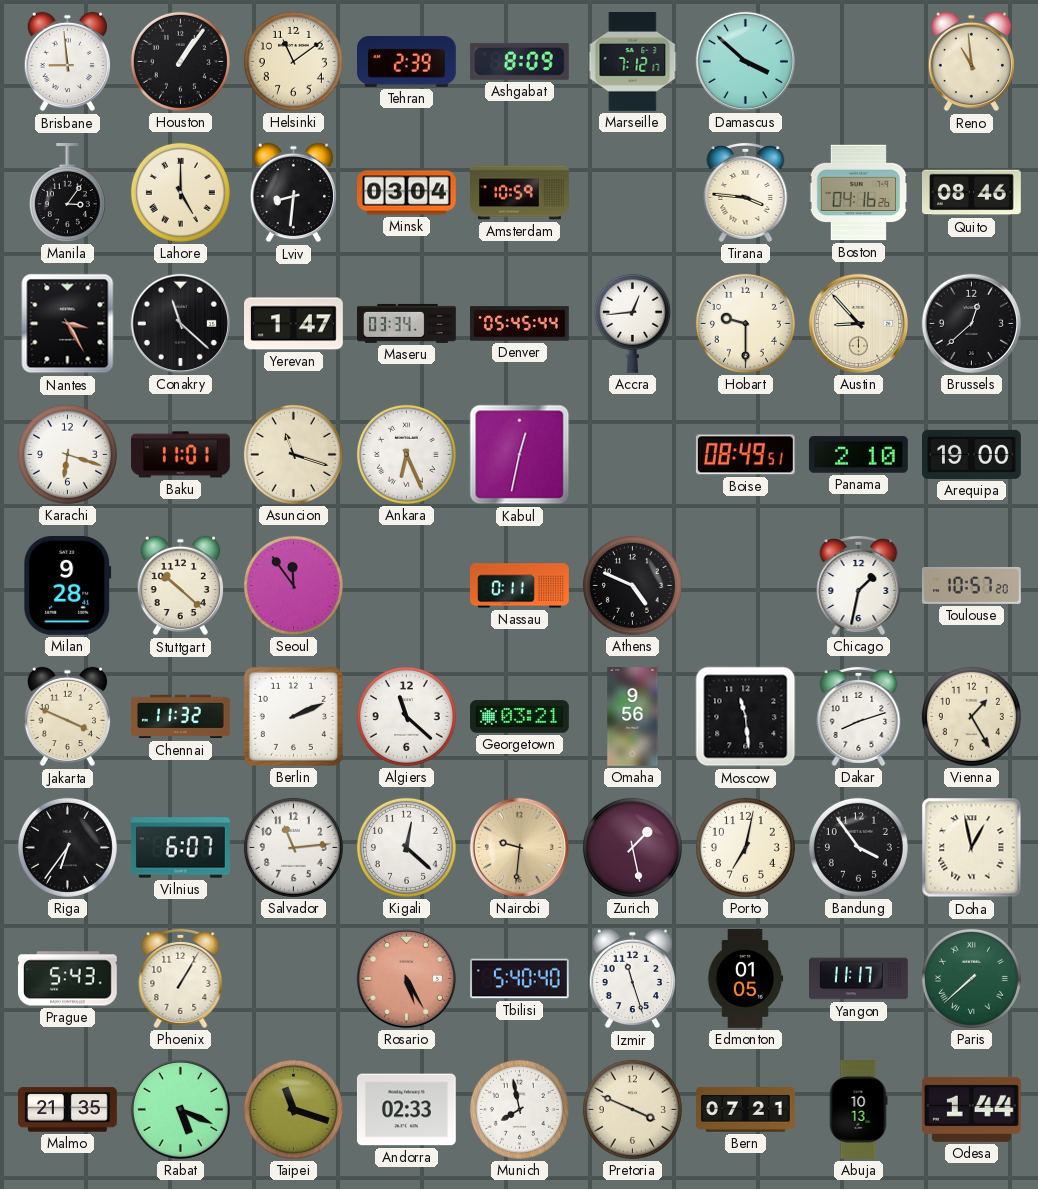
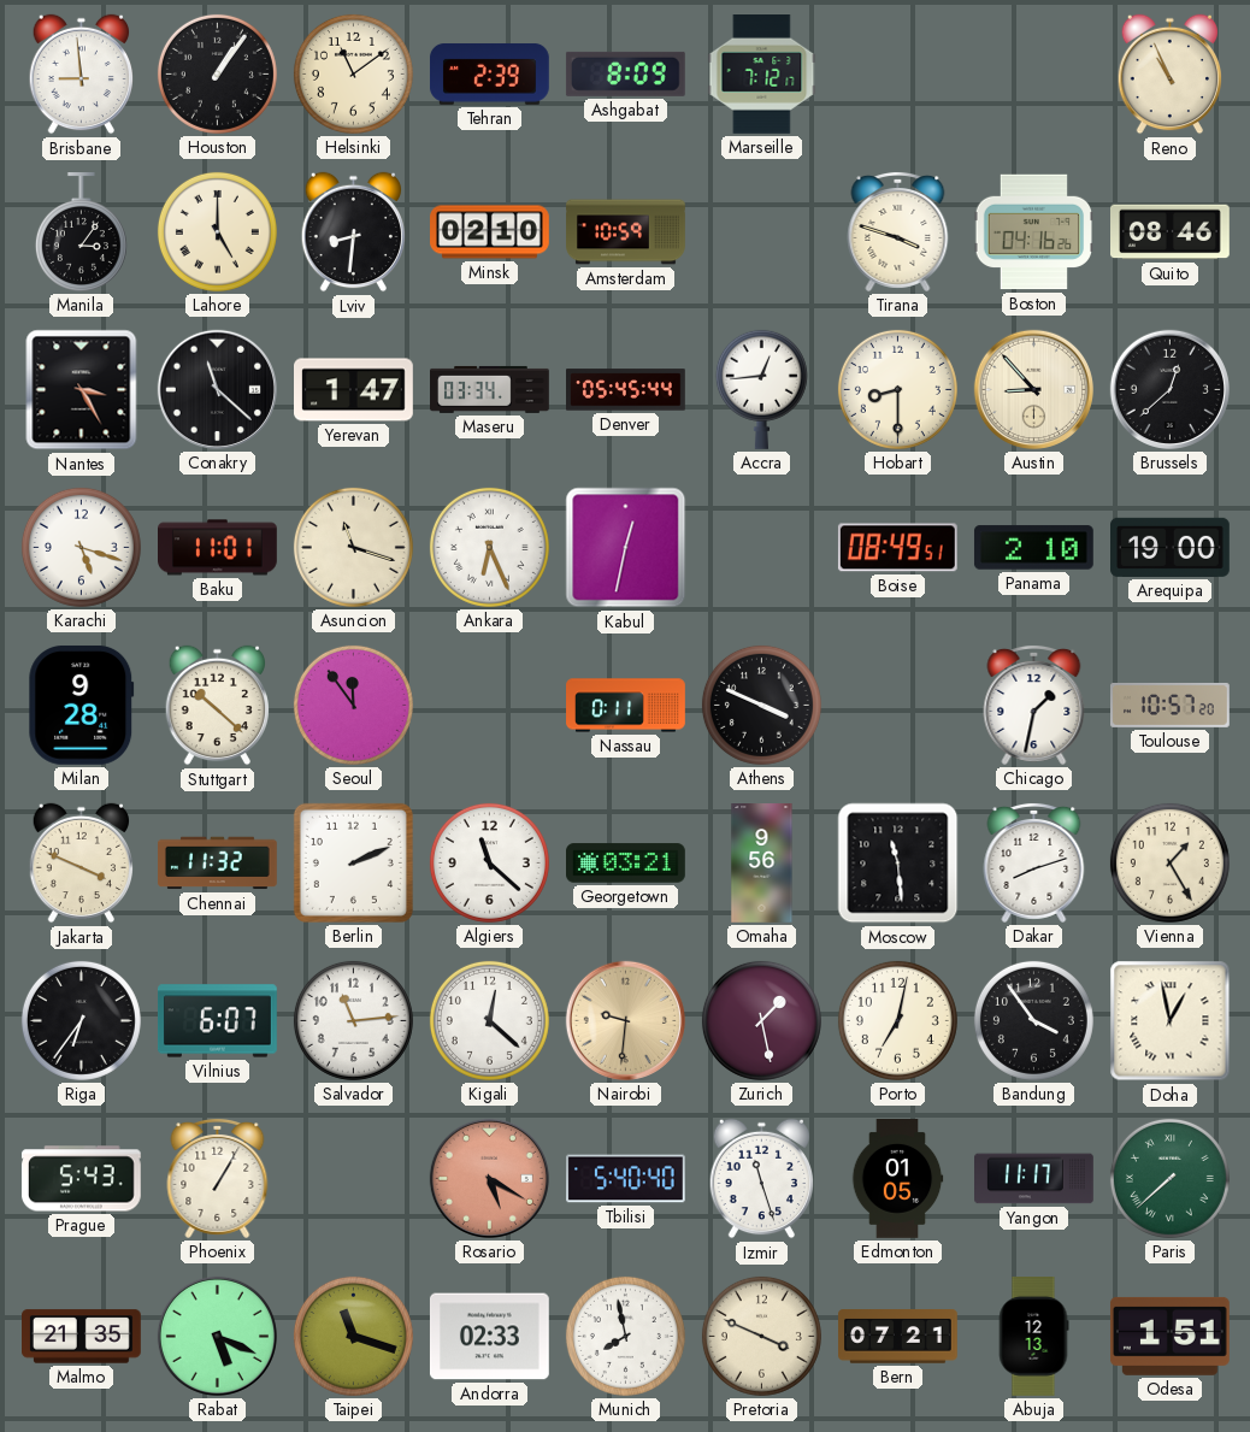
Damascus: 3:52 -> none (745, 61)
Reno: 10:59 -> 10:56 (1169, 75)
Minsk: 03:04 -> 02:10 (490, 232)
Tirana: 3:46 -> 3:48 (898, 231)
Hobart: 9:30 -> 8:30 (897, 389)
Karachi: 6:18 -> 5:18 (81, 547)
Athens: 4:49 -> 3:49 (761, 705)
Rosario: 5:25 -> 5:20 (489, 1178)
Abuja: 10:13 -> 12:13 (1033, 1337)
Odesa: 1:44 -> 1:51 (1169, 1336)
